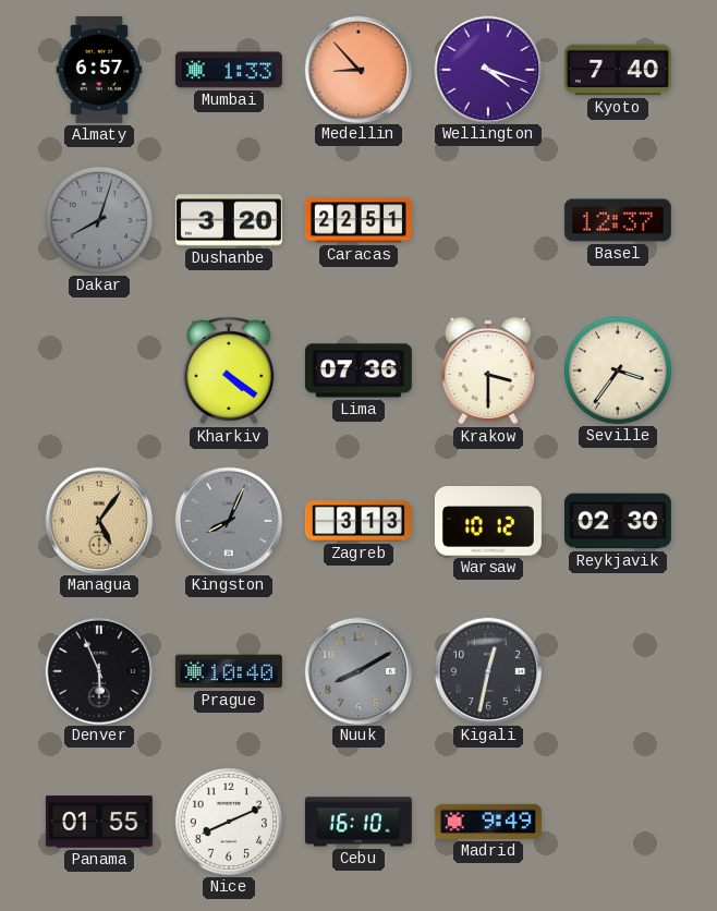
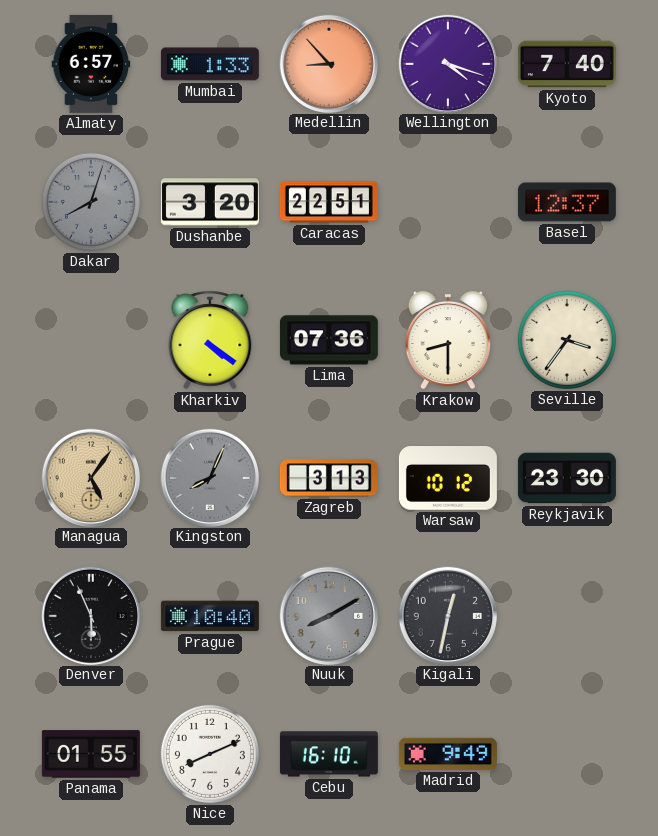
Krakow: 3:30 -> 8:30 (448, 340)
Reykjavik: 02:30 -> 23:30 (567, 478)
